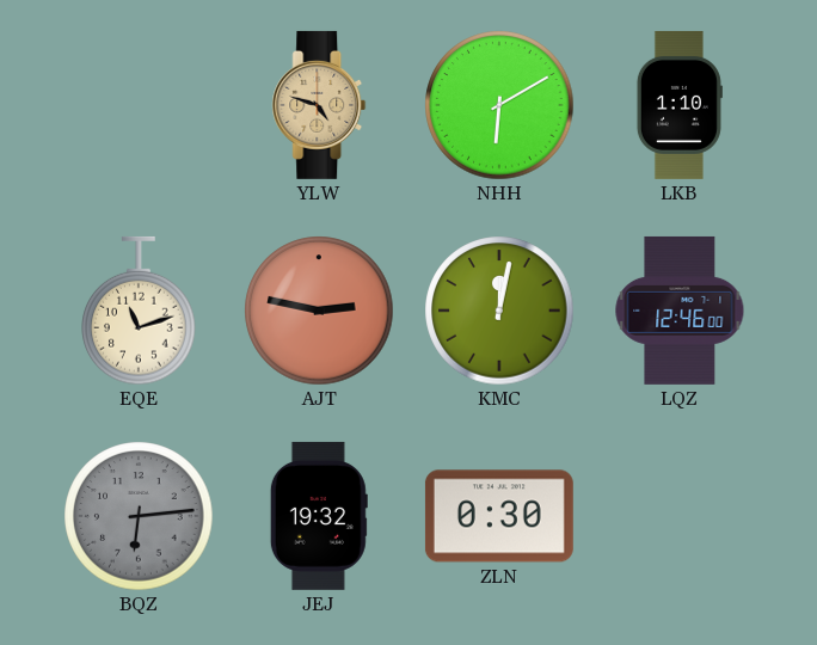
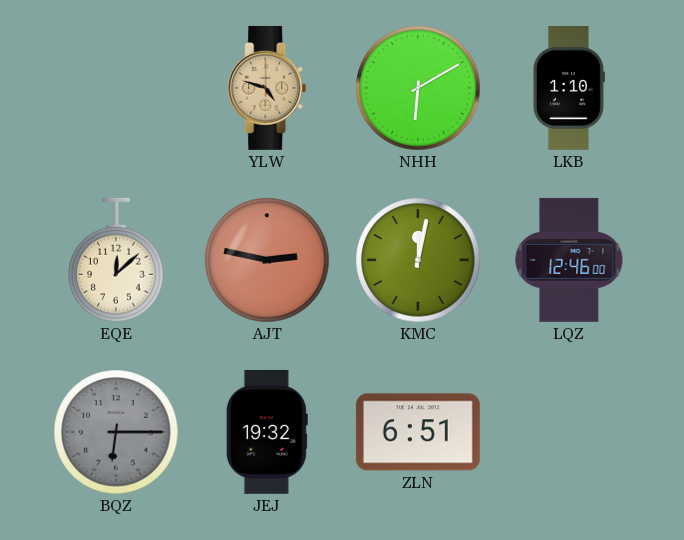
EQE: 11:12 -> 12:08 (116, 260)
BQZ: 6:14 -> 6:15 (116, 432)
ZLN: 0:30 -> 6:51 (418, 432)
